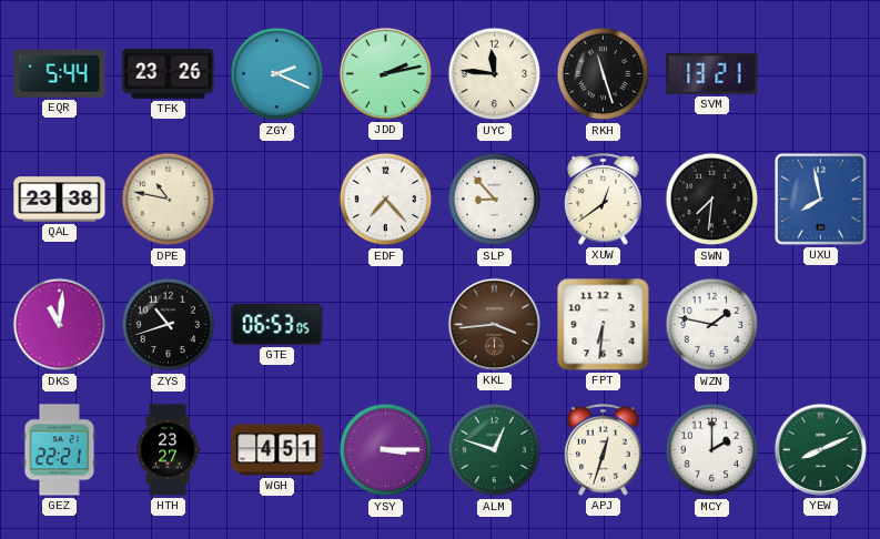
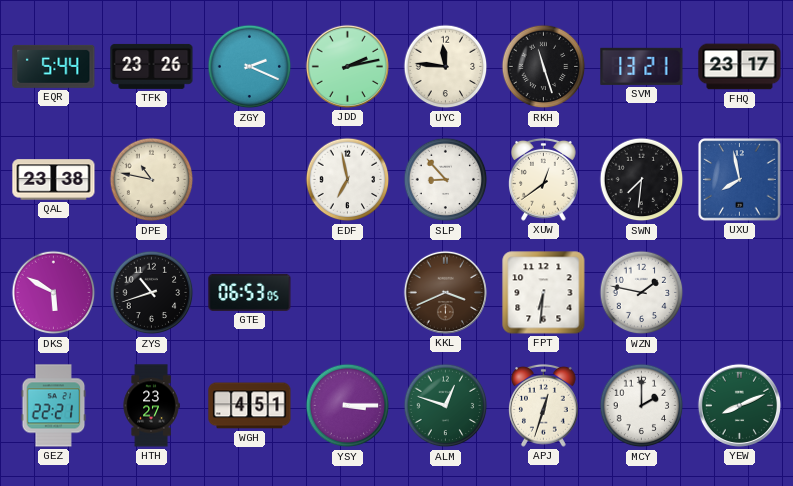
FHQ: none -> 23:17 (740, 67)
EDF: 7:23 -> 6:58 (348, 180)
DKS: 11:01 -> 5:50 (54, 293)
KKL: 3:44 -> 3:41 (445, 292)
